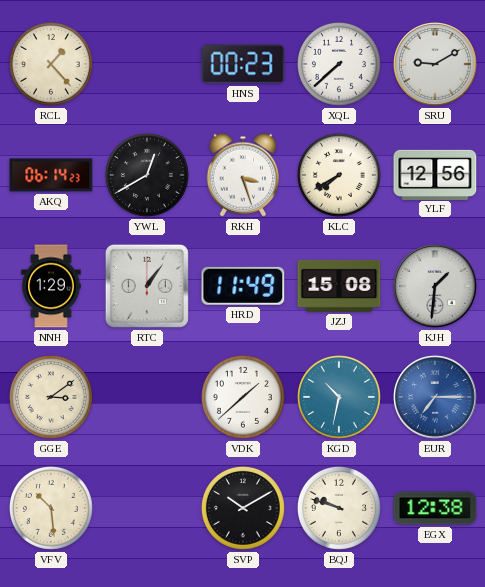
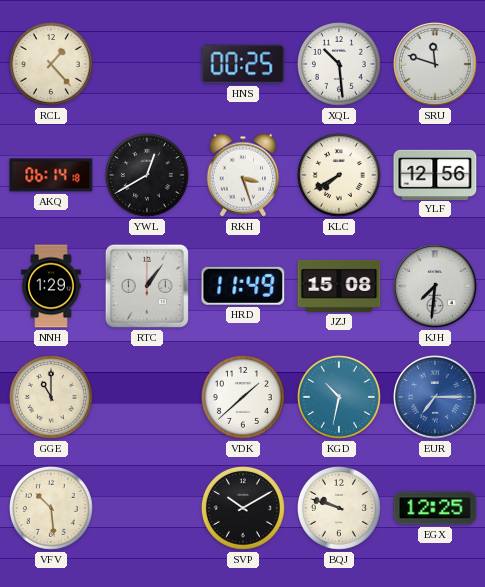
HNS: 00:23 -> 00:25 (243, 64)
XQL: 7:38 -> 10:29 (339, 64)
SRU: 9:10 -> 11:48 (435, 64)
AKQ: 06:14:23 -> 06:14:18 (51, 175)
KJH: 1:31 -> 7:31 (435, 286)
GGE: 3:09 -> 11:00 (51, 397)
EGX: 12:38 -> 12:25 (435, 508)
